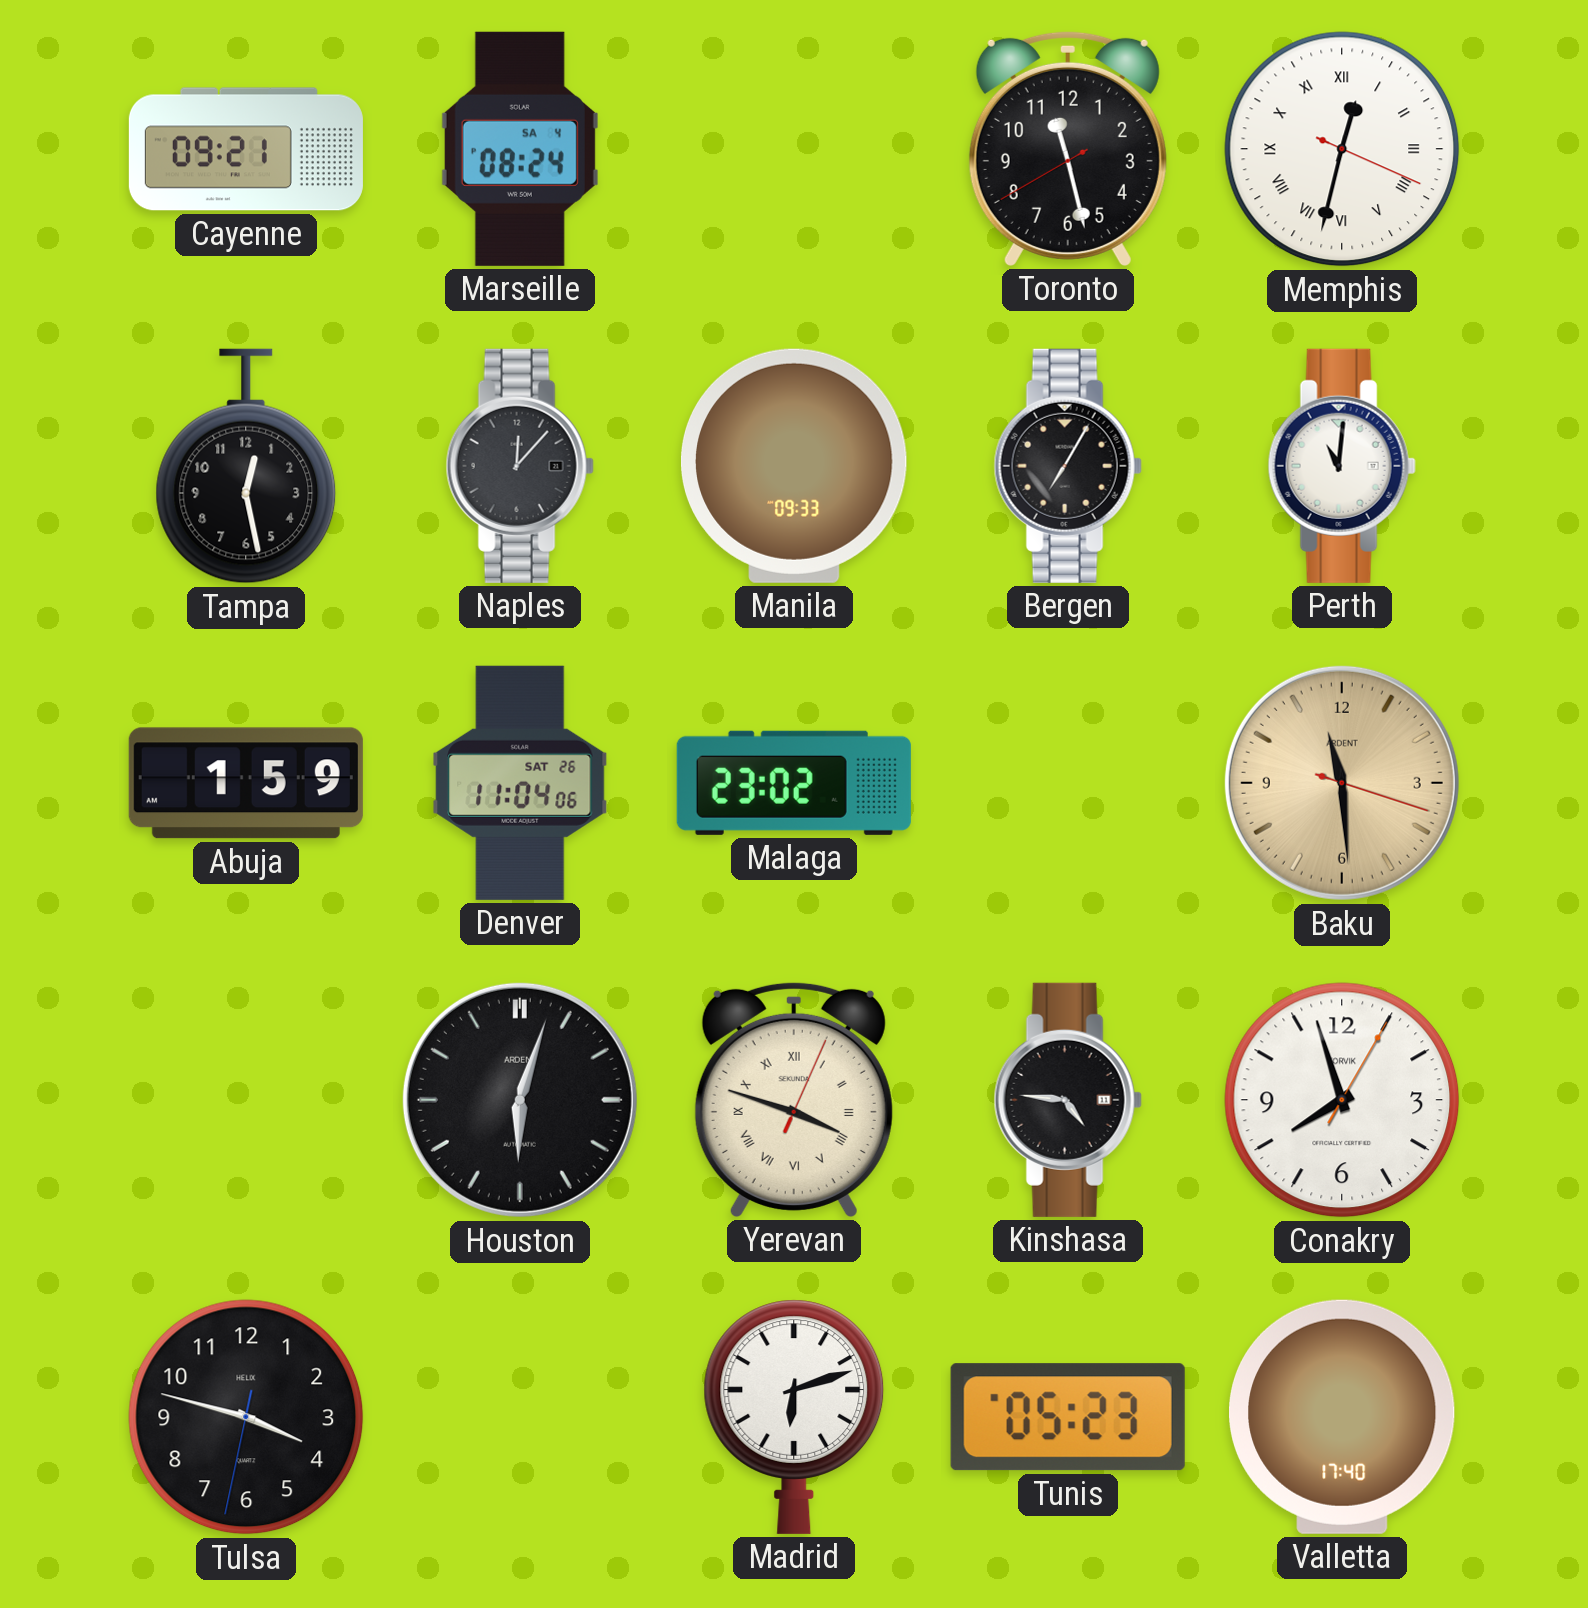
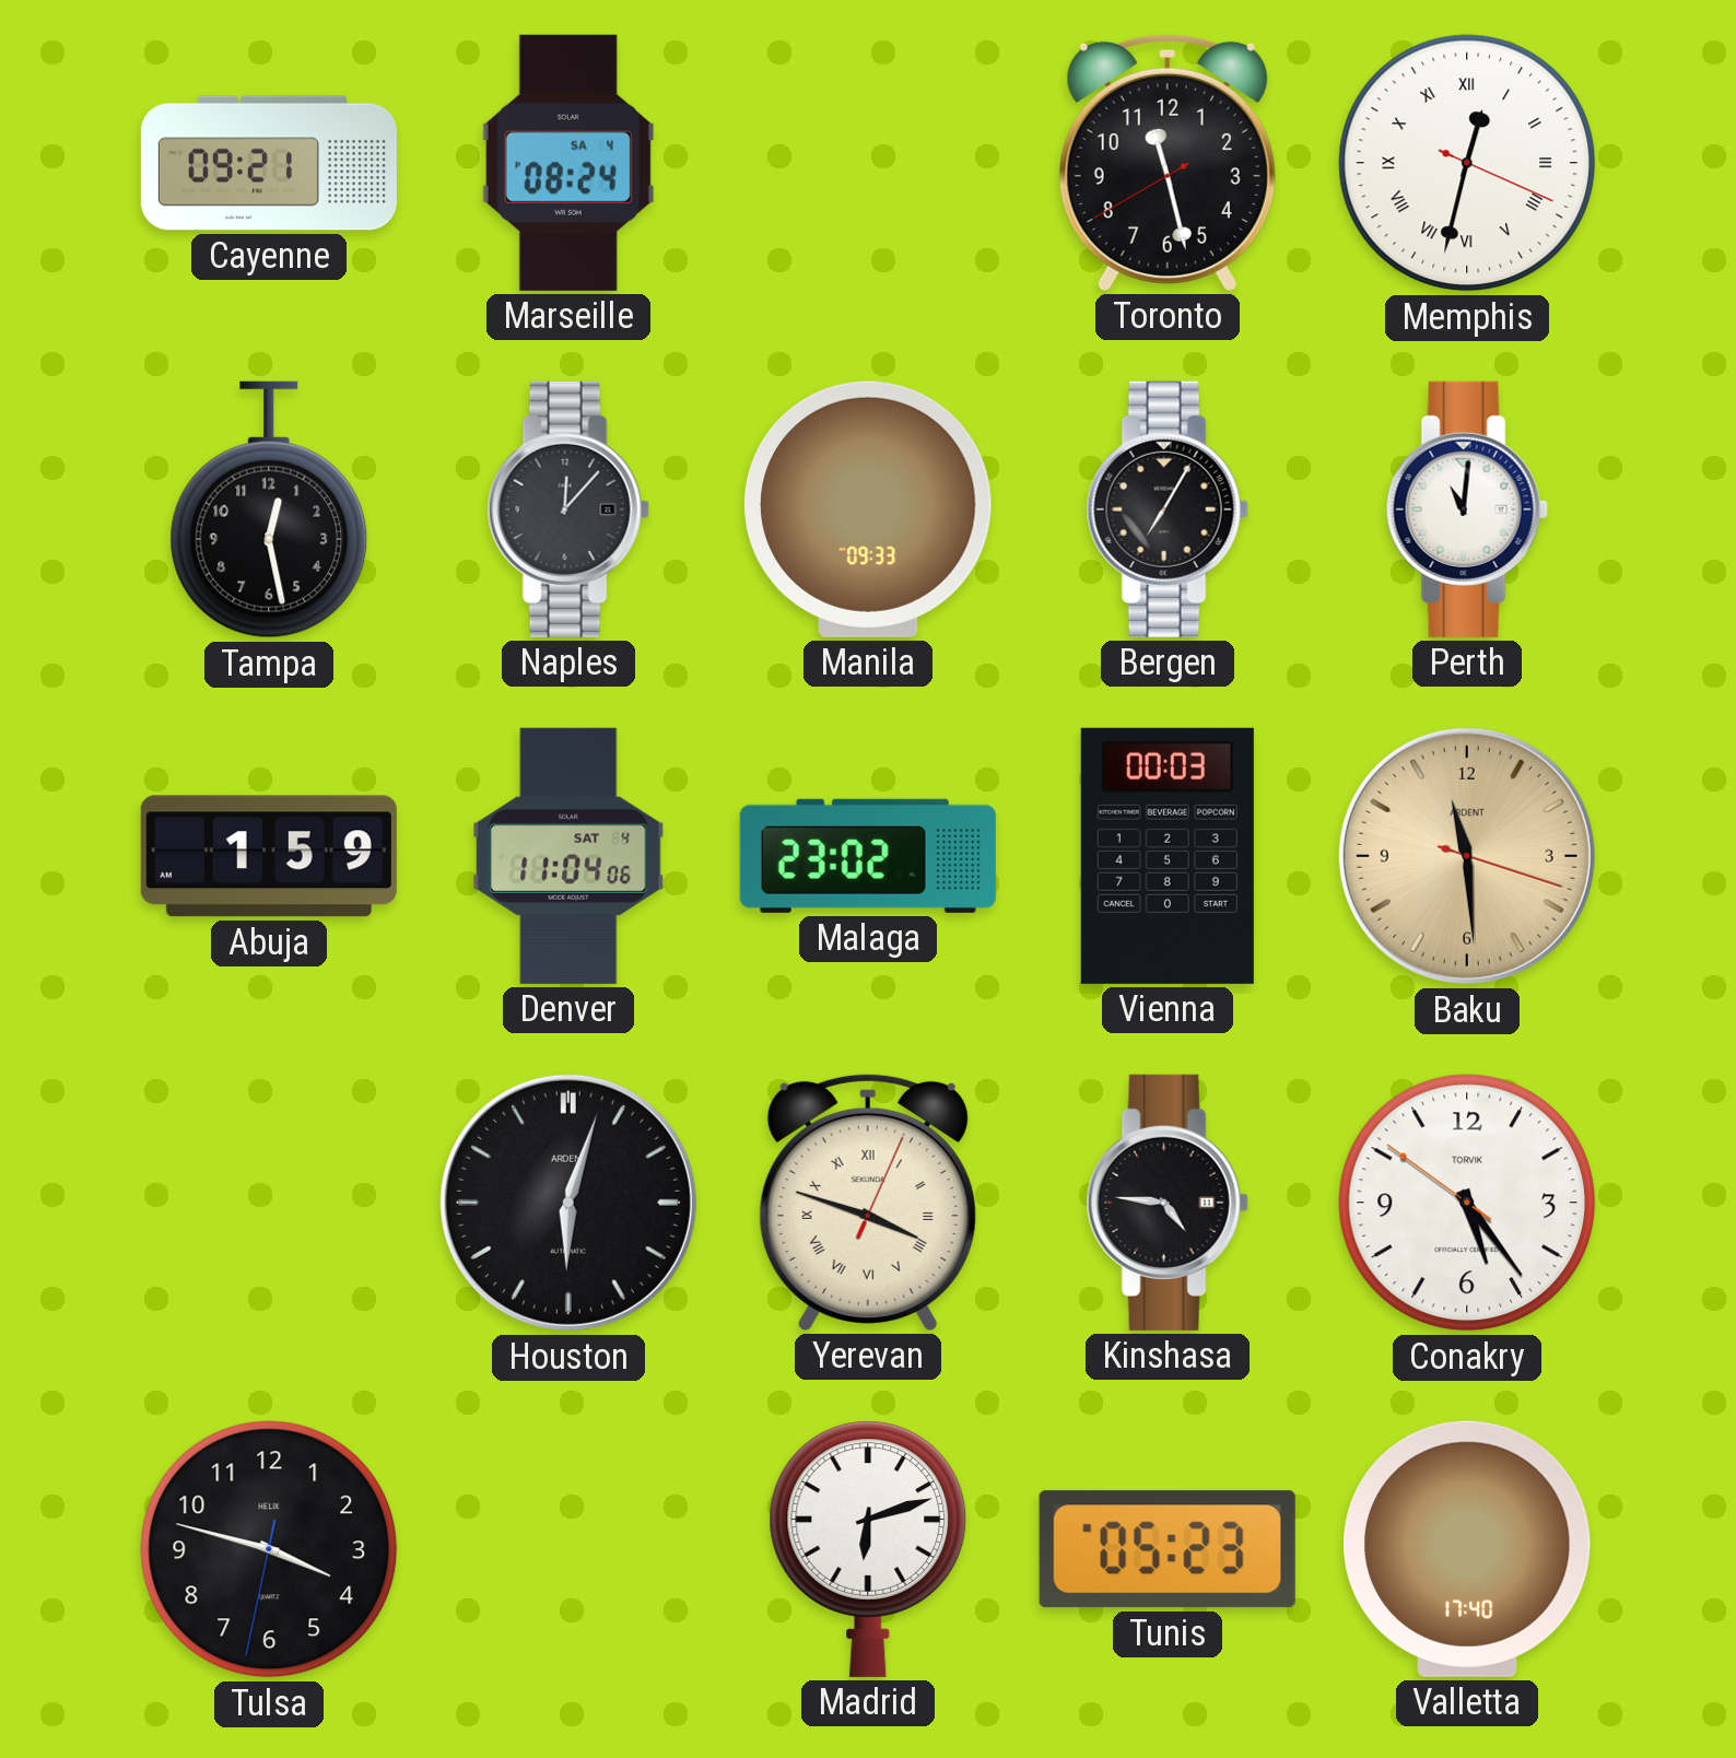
Denver date: SAT 26 -> SAT 4 (568, 856)
Vienna: none -> 00:03 (1168, 856)
Conakry: 7:57 -> 5:23 (1467, 1203)
